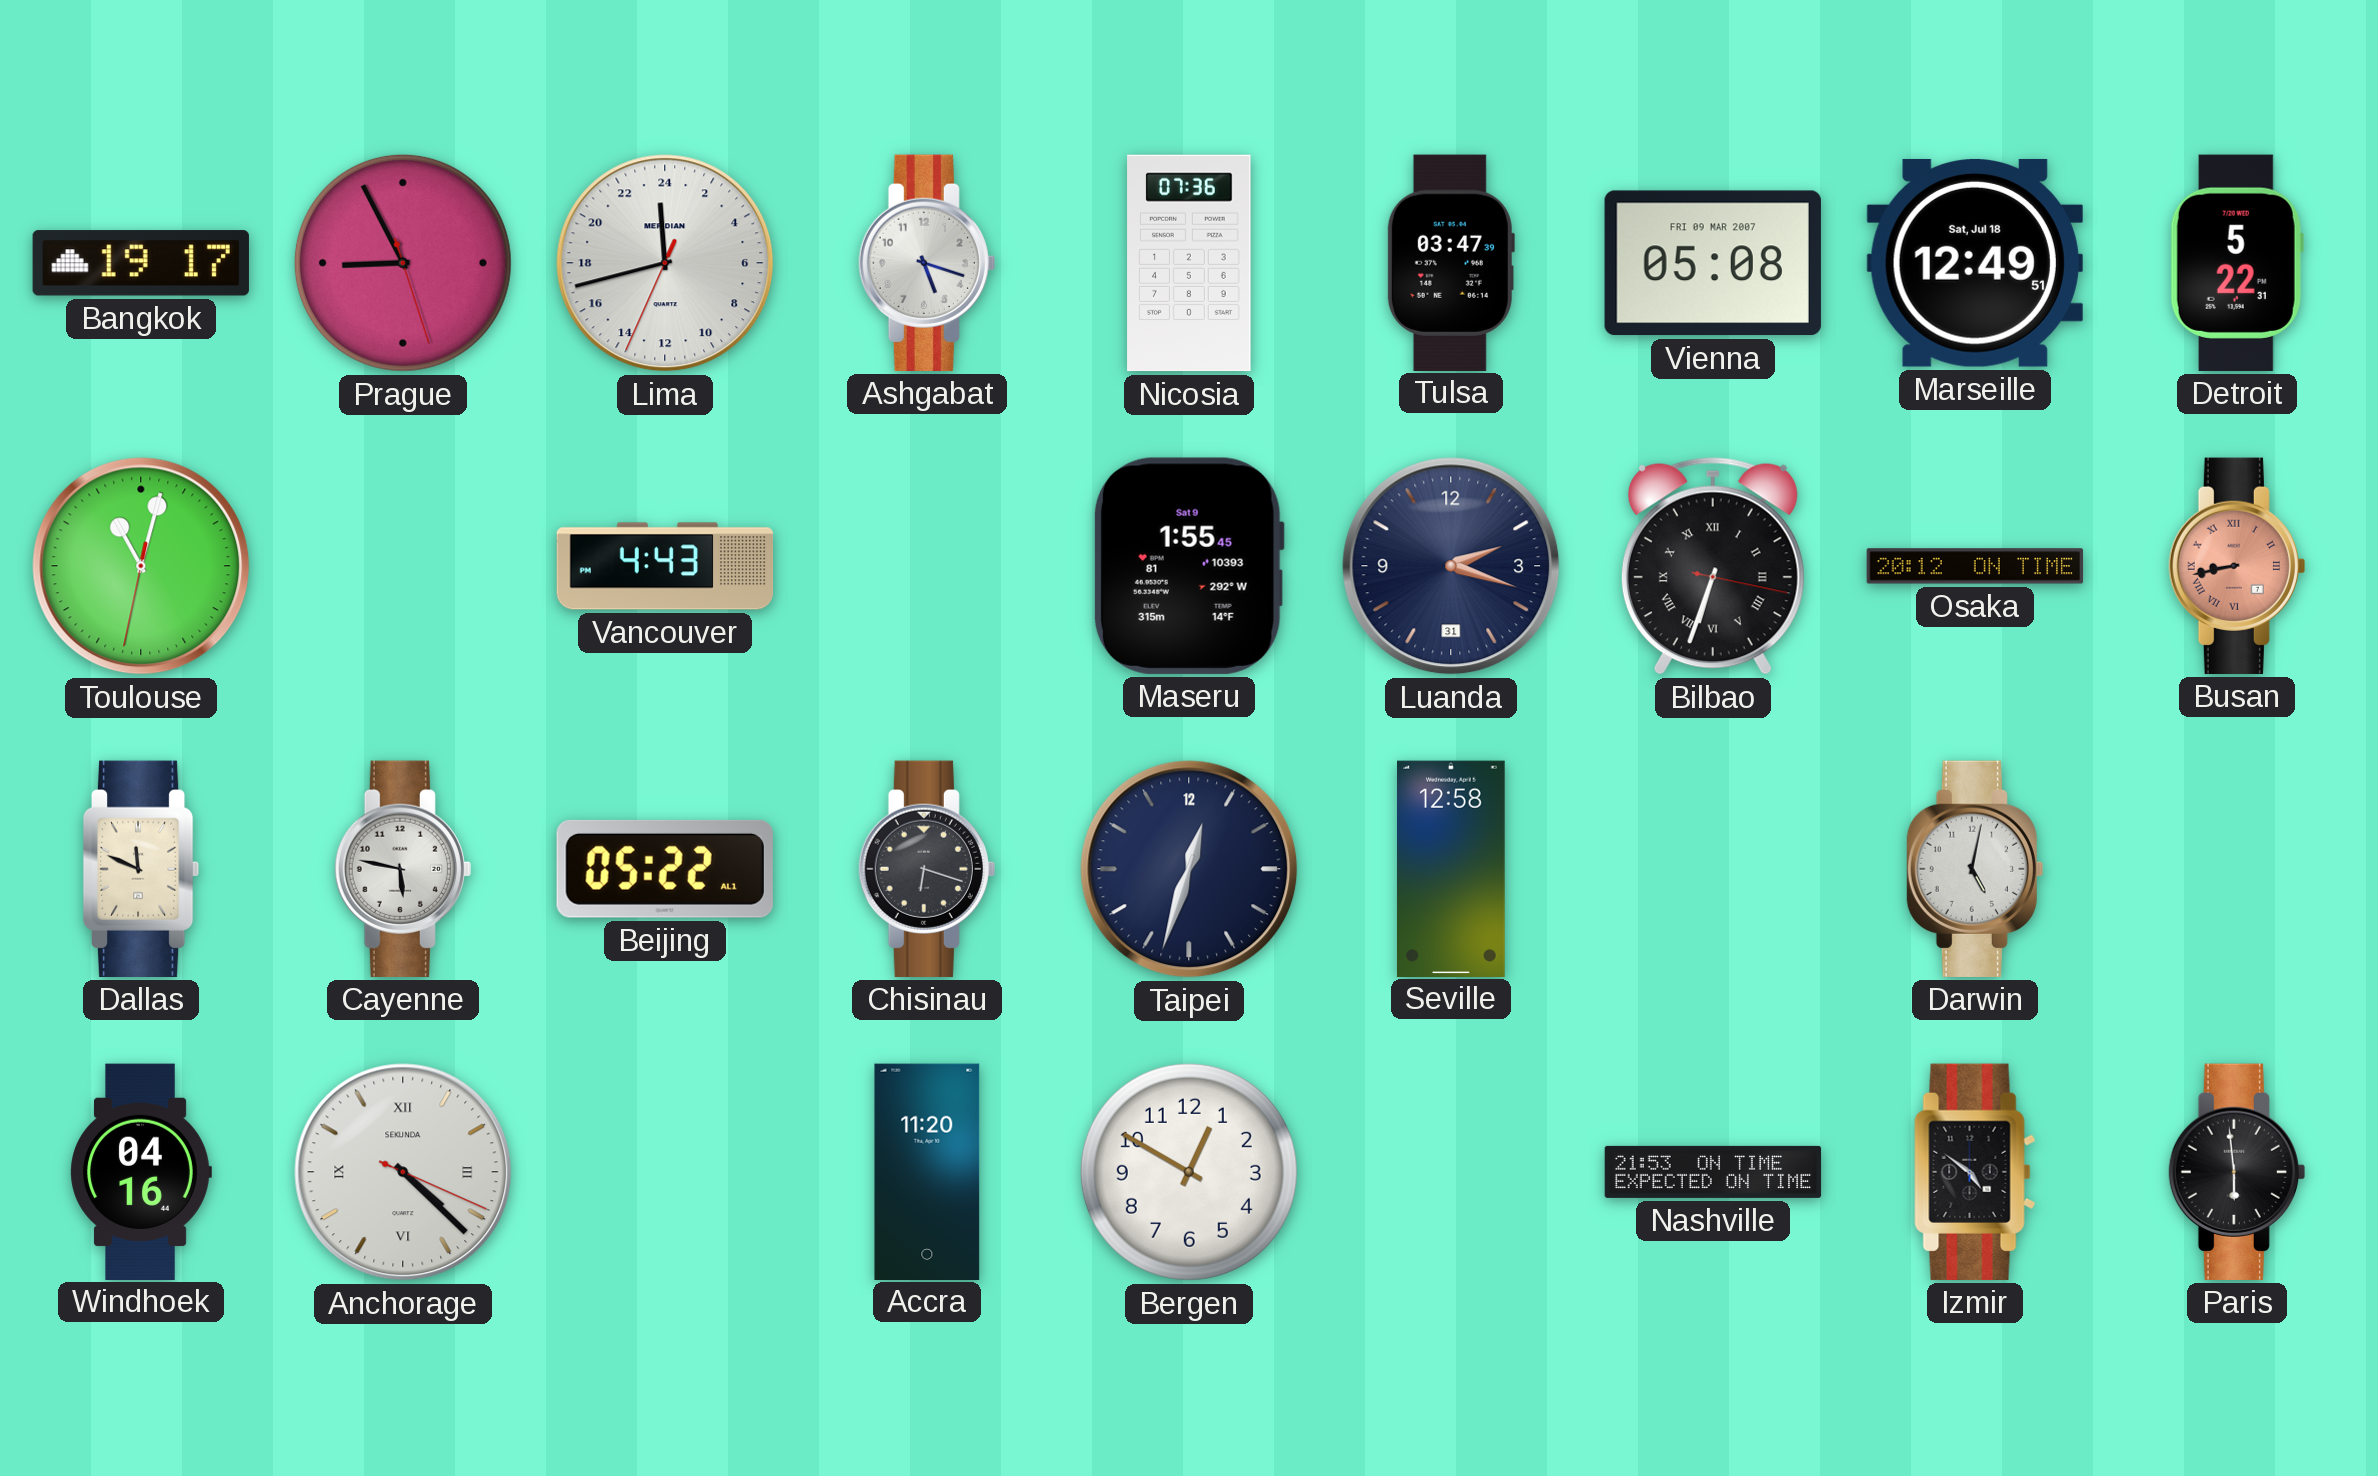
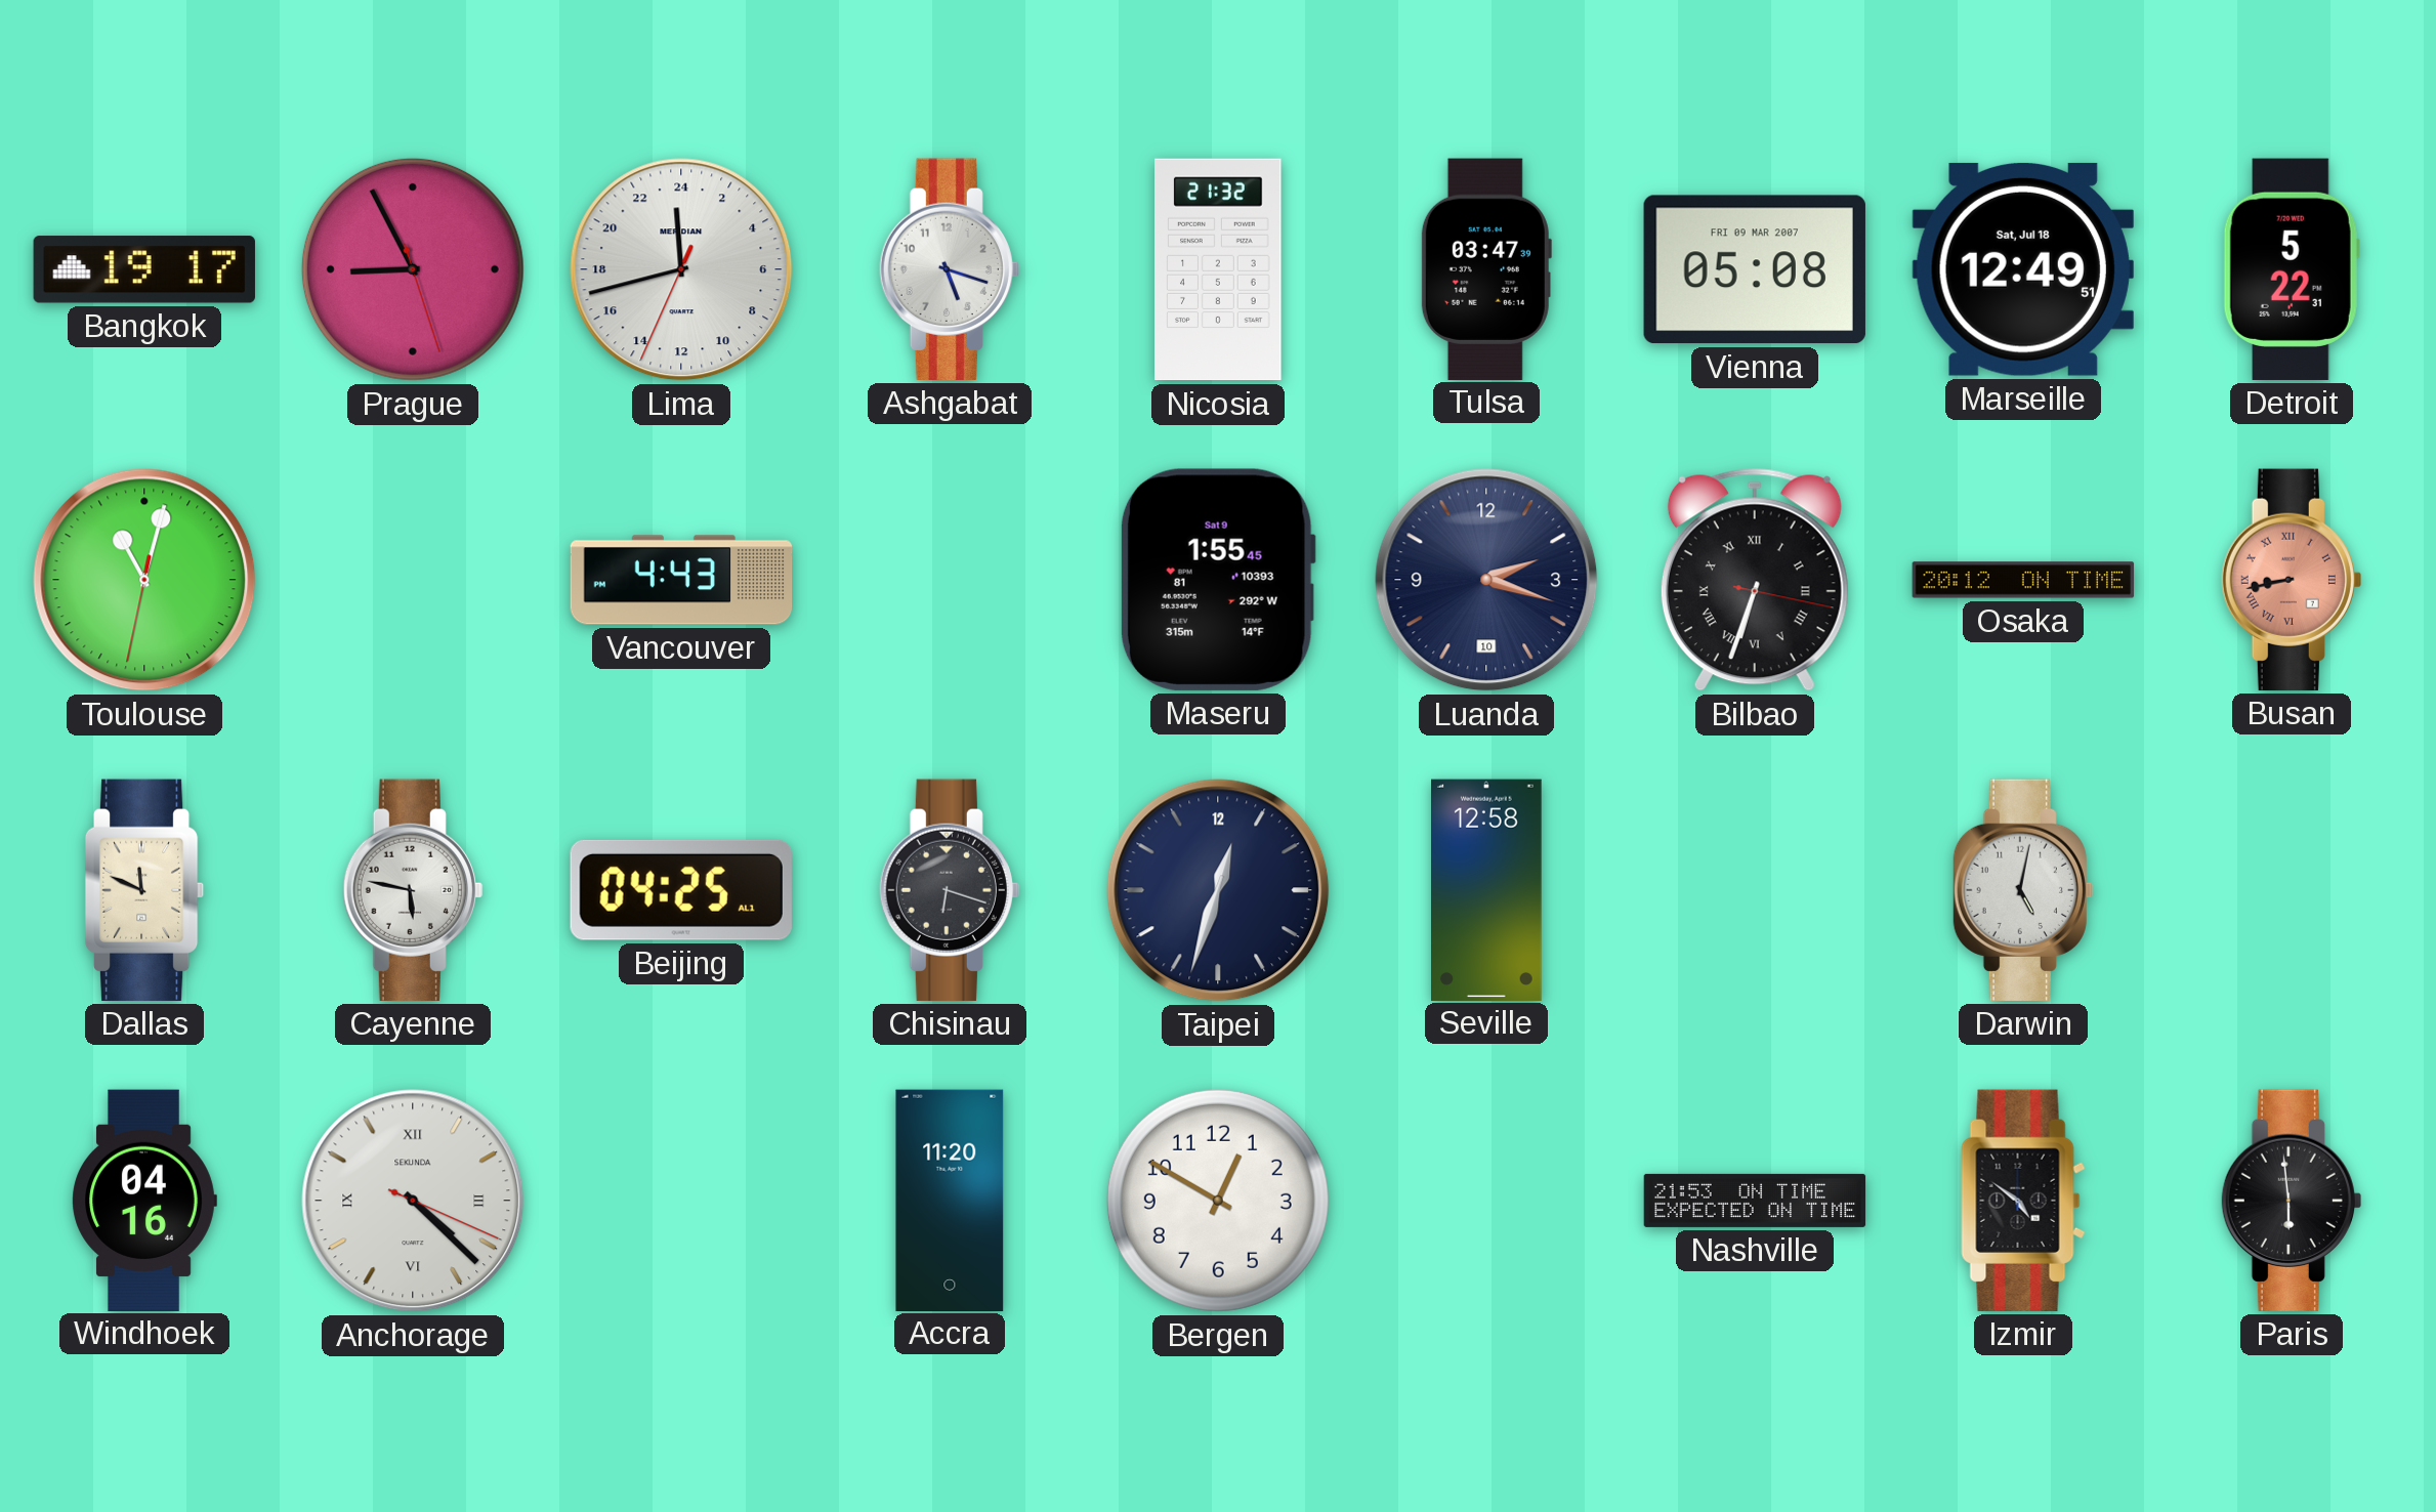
Nicosia: 07:36 -> 21:32 (1218, 269)
Luanda date: 31 -> 10 (1486, 580)
Beijing: 05:22 -> 04:25 (681, 890)
